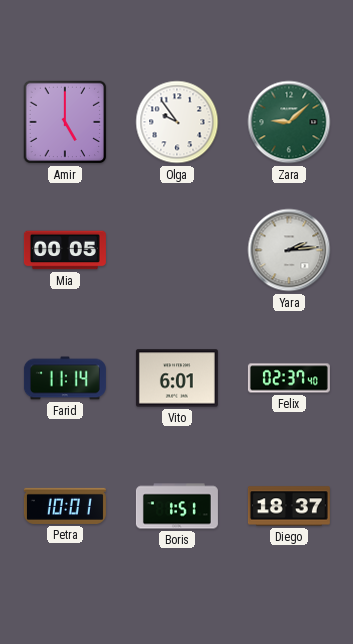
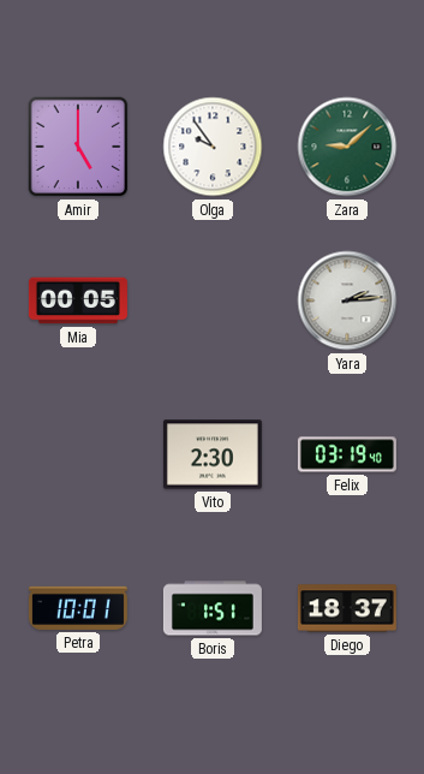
Farid: 11:14 -> none (65, 378)
Vito: 6:01 -> 2:30 (213, 454)
Felix: 02:37 -> 03:19 (347, 454)
